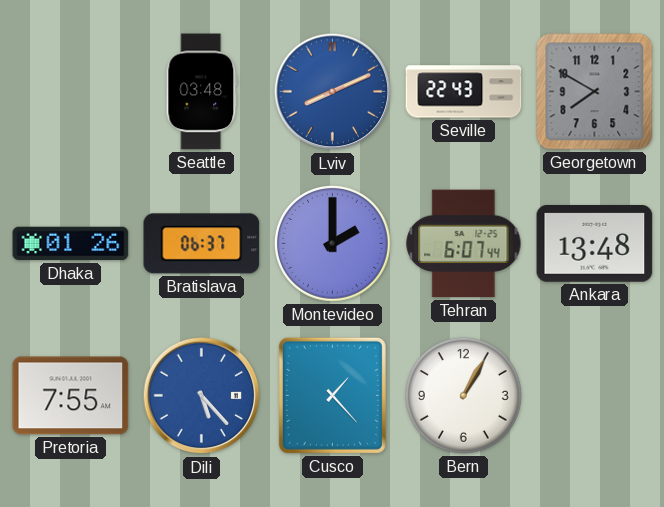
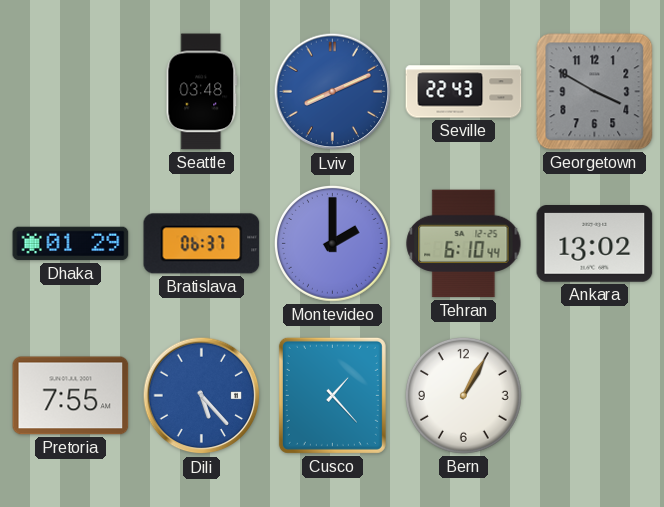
Georgetown: 7:50 -> 3:50 (595, 92)
Dhaka: 01:26 -> 01:29 (71, 244)
Tehran: 6:07 -> 6:10 (464, 244)
Ankara: 13:48 -> 13:02 (595, 244)
